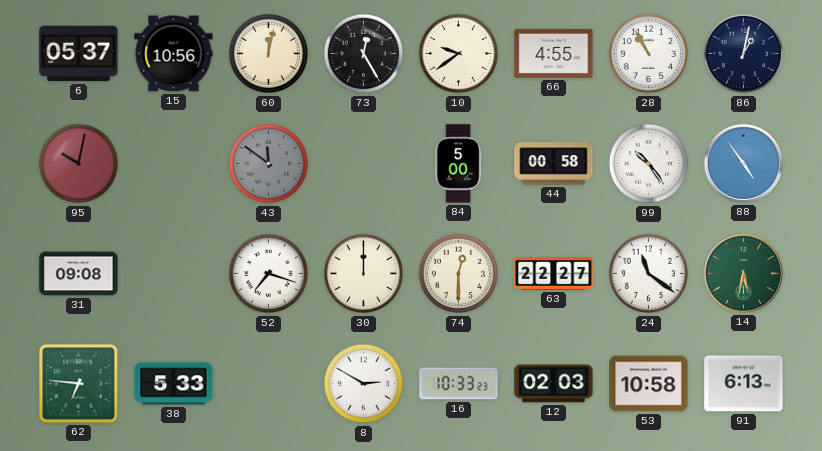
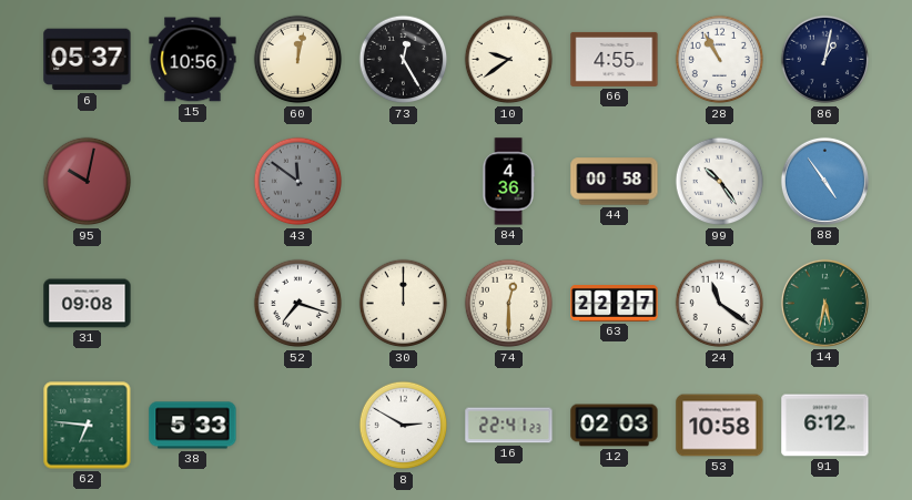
84: 5:00 -> 4:36 (508, 182)
16: 10:33 -> 22:41 (509, 426)
91: 6:13 -> 6:12 (825, 426)
